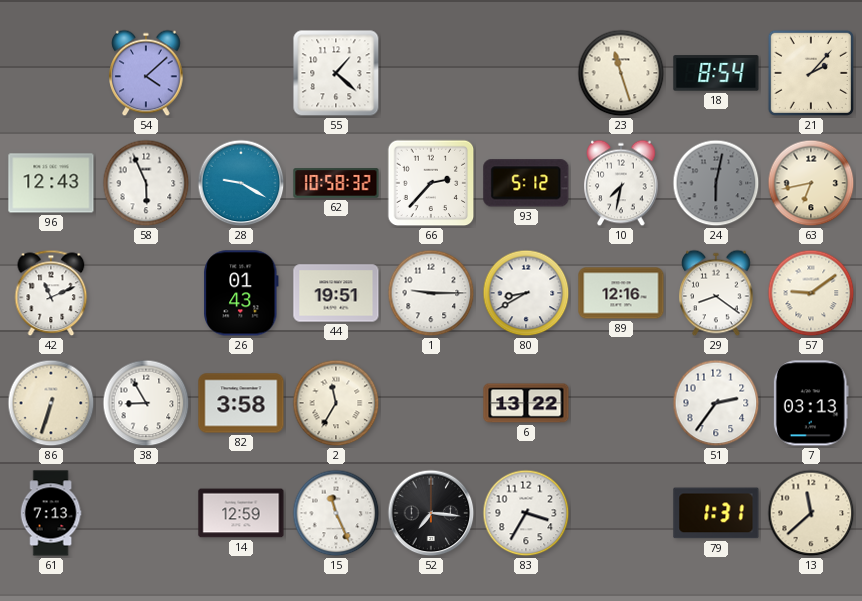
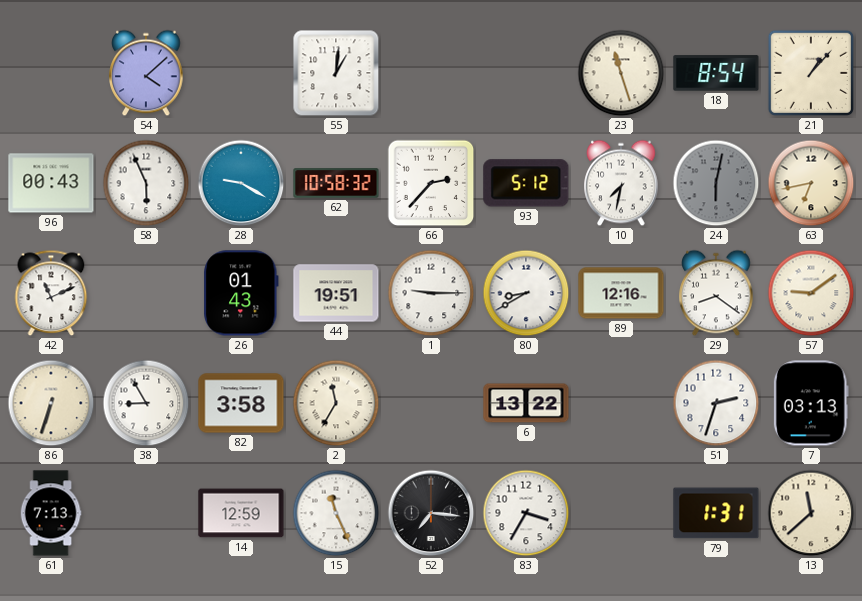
55: 1:22 -> 1:01 (336, 73)
21: 2:07 -> 1:07 (811, 73)
96: 12:43 -> 00:43 (51, 183)
51: 2:36 -> 2:33 (716, 403)
